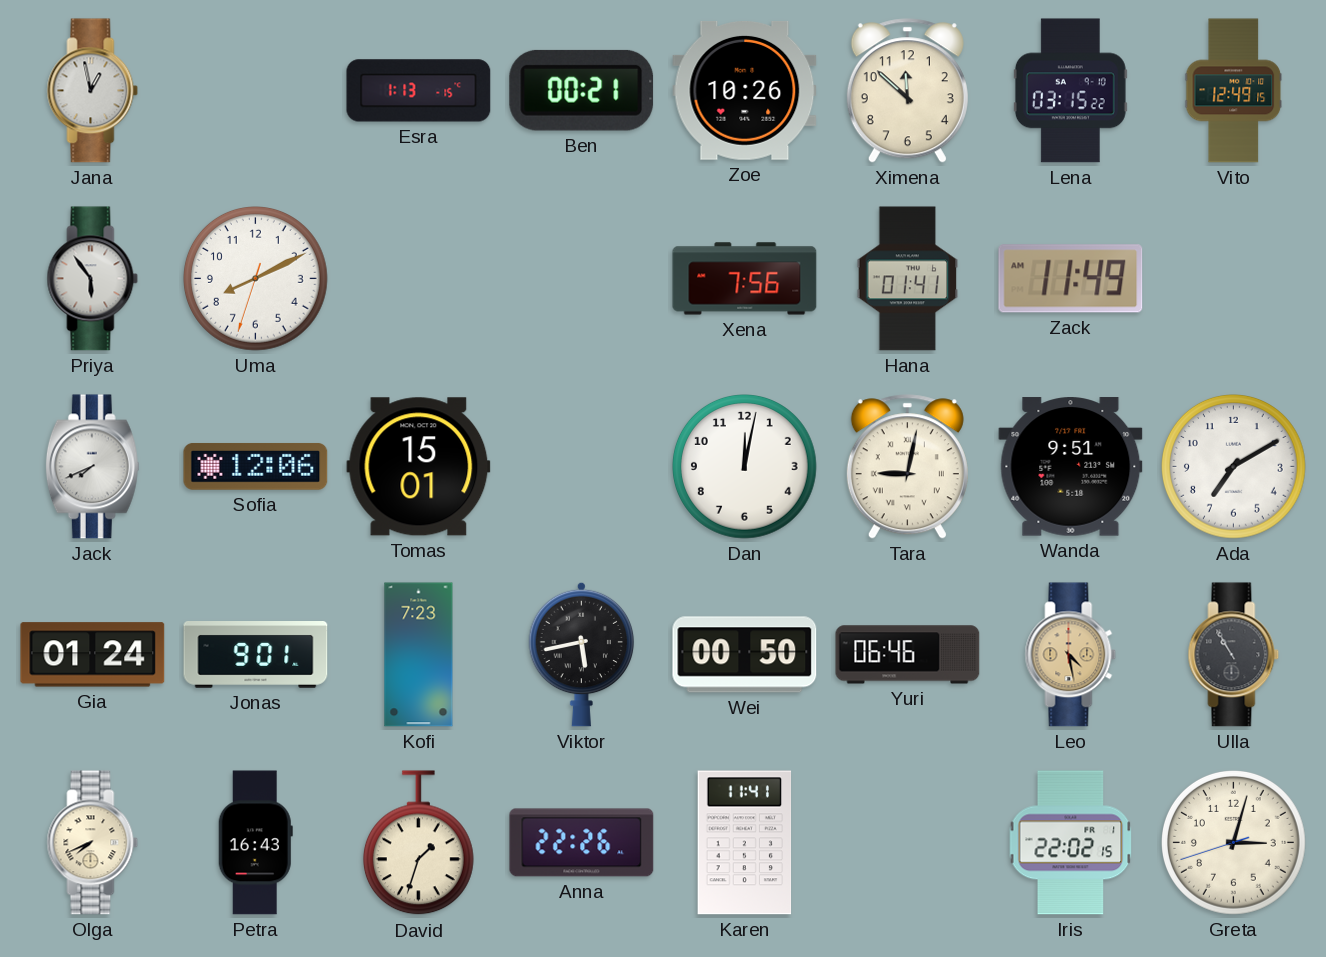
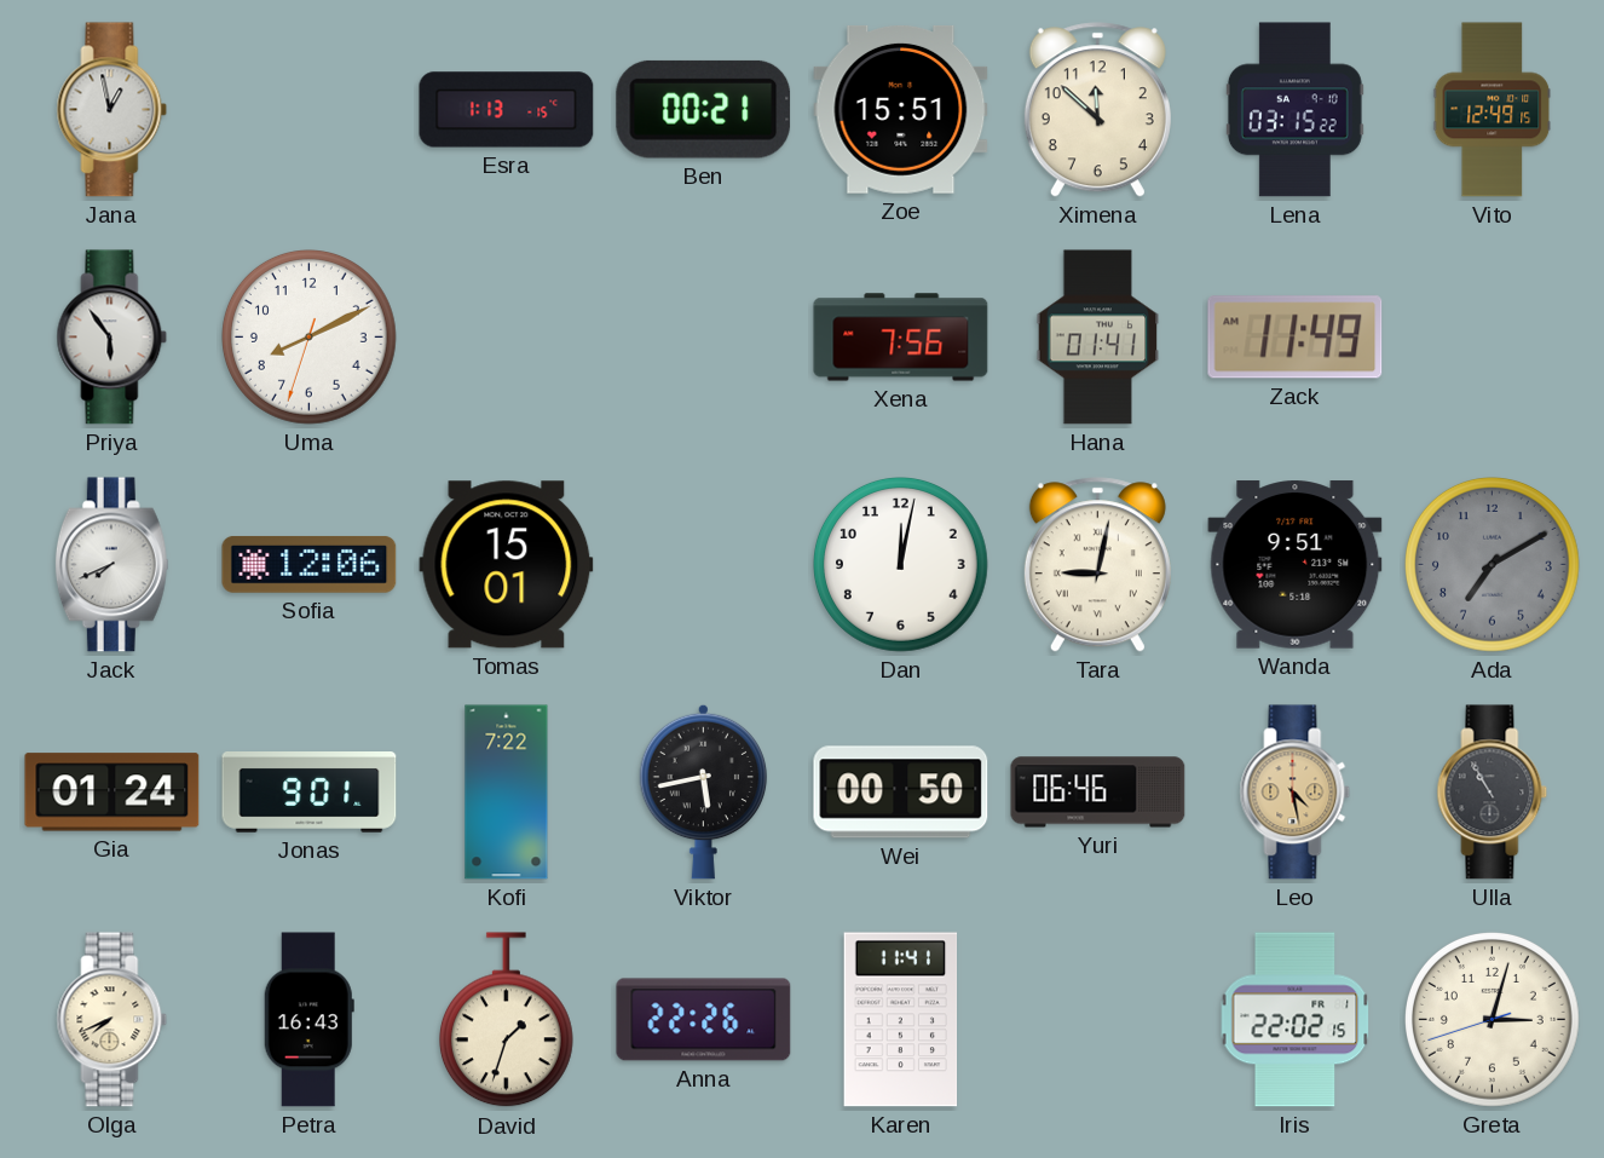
Zoe: 10:26 -> 15:51 (901, 109)
Ada dial: white -> grey (1493, 565)
Kofi: 7:23 -> 7:22 (507, 793)
